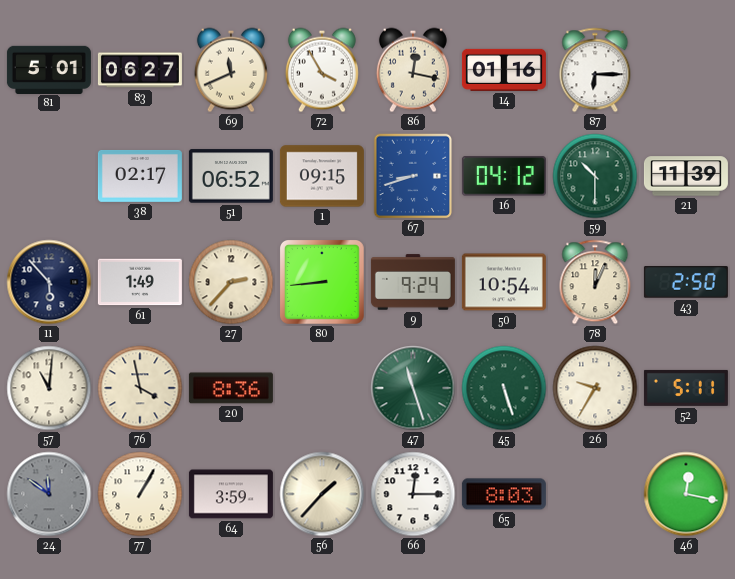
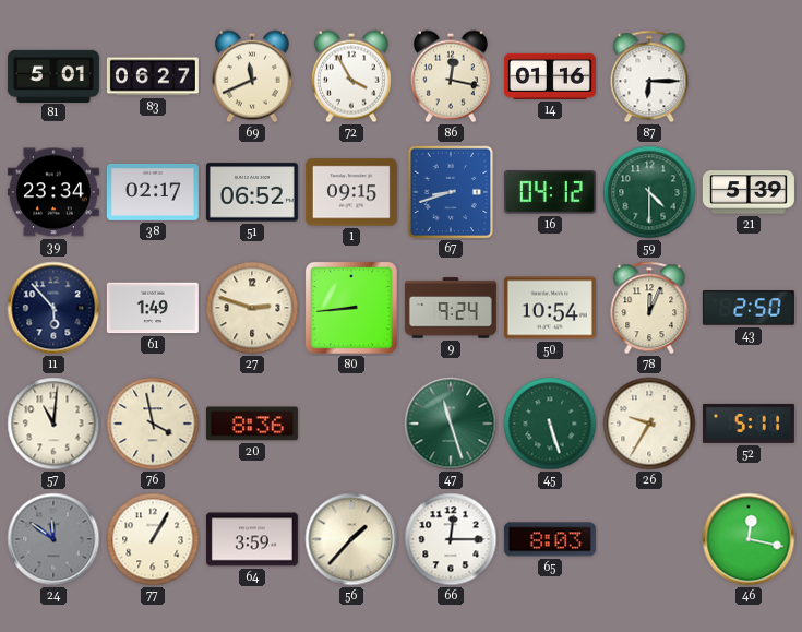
39: none -> 23:34 (53, 192)
59: 10:30 -> 4:30 (649, 192)
21: 11:39 -> 5:39 (749, 192)
27: 2:37 -> 2:48 (252, 308)
